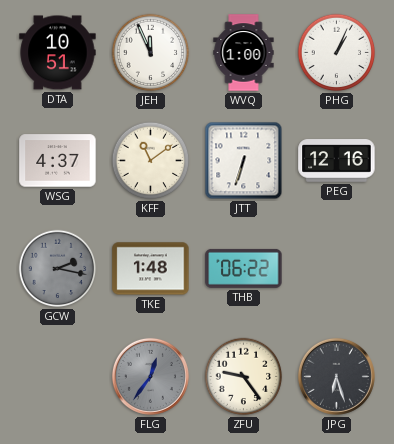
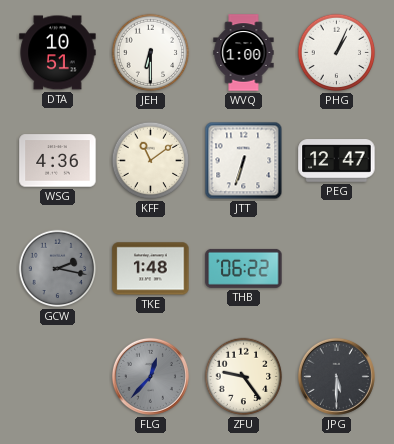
JEH: 11:56 -> 6:30 (151, 53)
WSG: 4:37 -> 4:36 (58, 161)
PEG: 12:16 -> 12:47 (337, 161)
FLG: 12:36 -> 12:37 (150, 376)
JPG: 6:27 -> 5:30 (336, 376)
